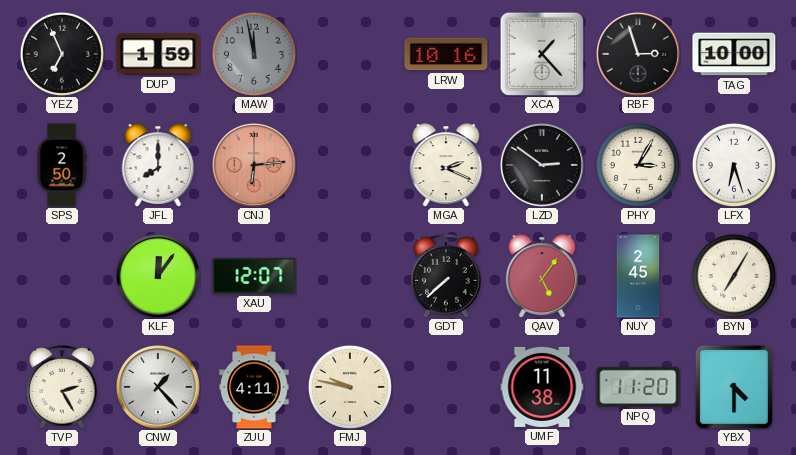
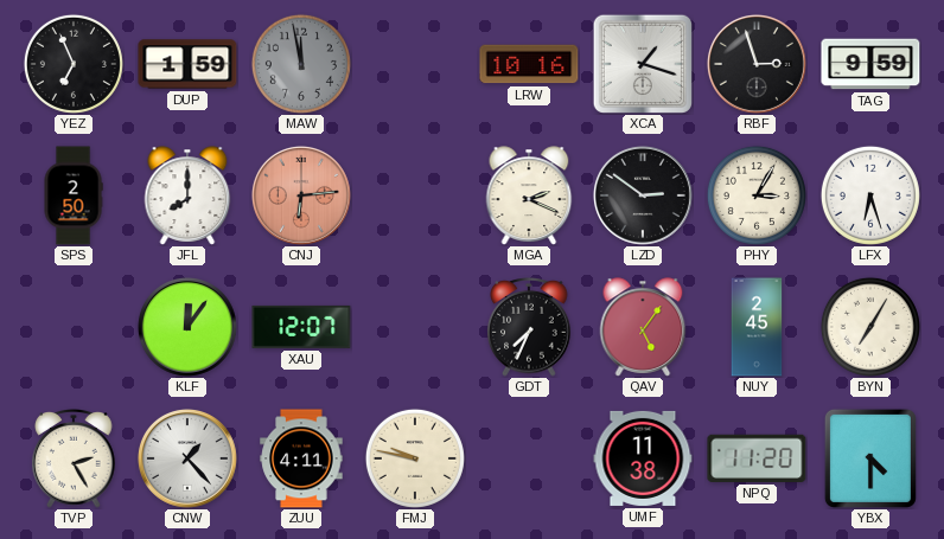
XCA: 1:23 -> 1:18 (642, 63)
TAG: 10:00 -> 9:59 (870, 64)
GDT: 7:38 -> 7:34 (529, 328)
